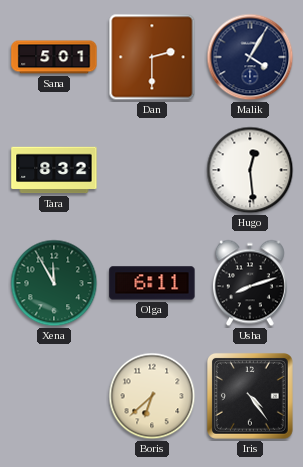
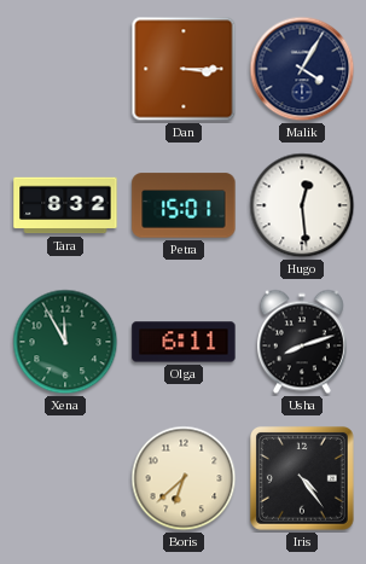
Sana: 5:01 -> none (54, 57)
Dan: 2:30 -> 3:15 (184, 69)
Petra: none -> 15:01 (184, 205)
